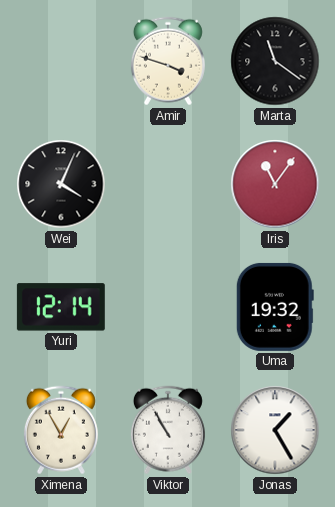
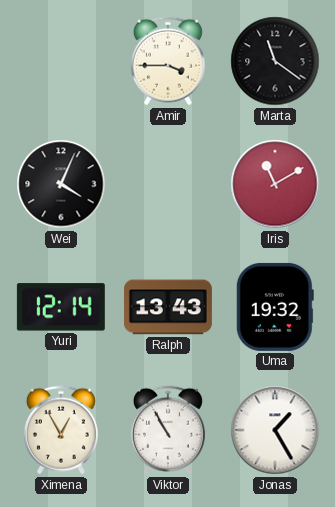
Amir: 3:48 -> 3:45 (168, 61)
Iris: 11:06 -> 11:10 (275, 184)
Ralph: none -> 13:43 (168, 307)
